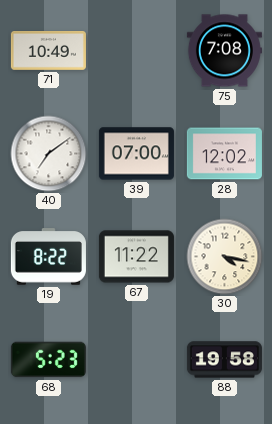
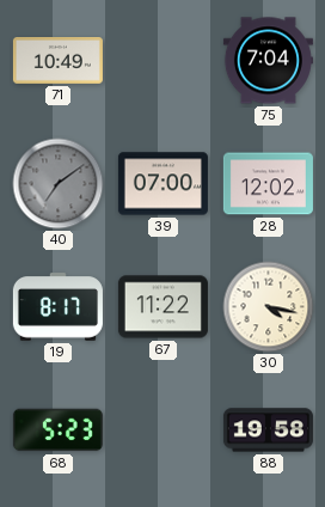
75: 7:08 -> 7:04 (268, 61)
40 dial: white -> grey (59, 184)
19: 8:22 -> 8:17 (57, 307)
